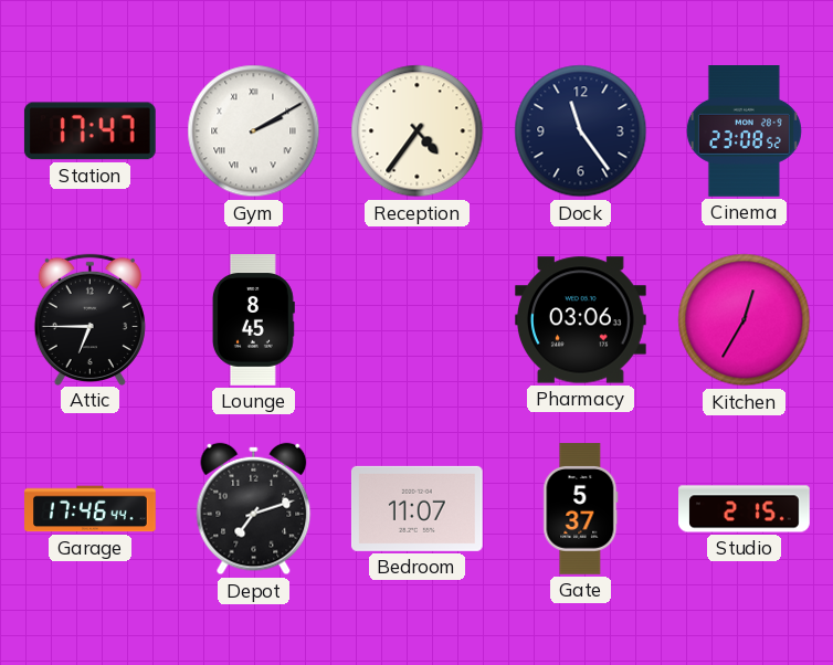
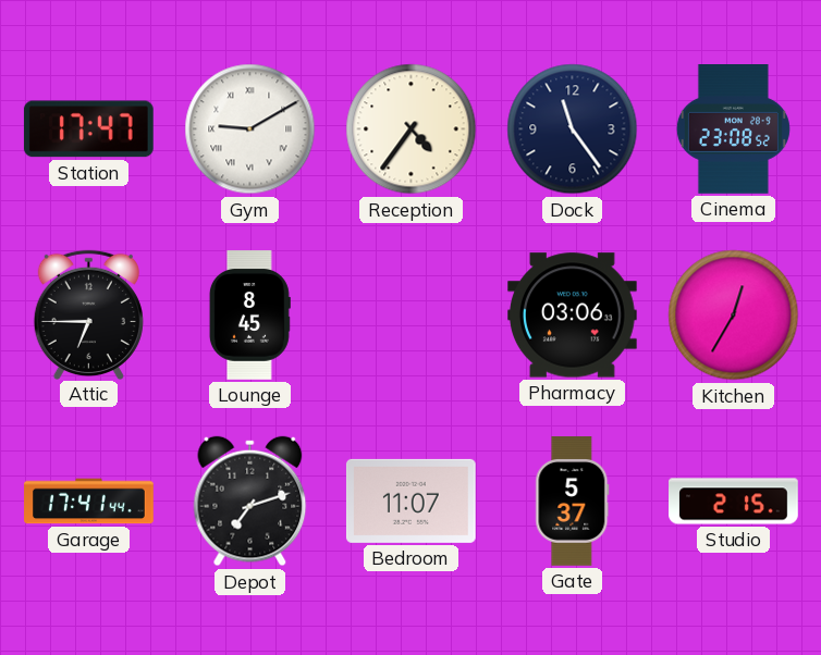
Gym: 2:10 -> 9:10 (250, 129)
Garage: 17:46 -> 17:41 (89, 502)
